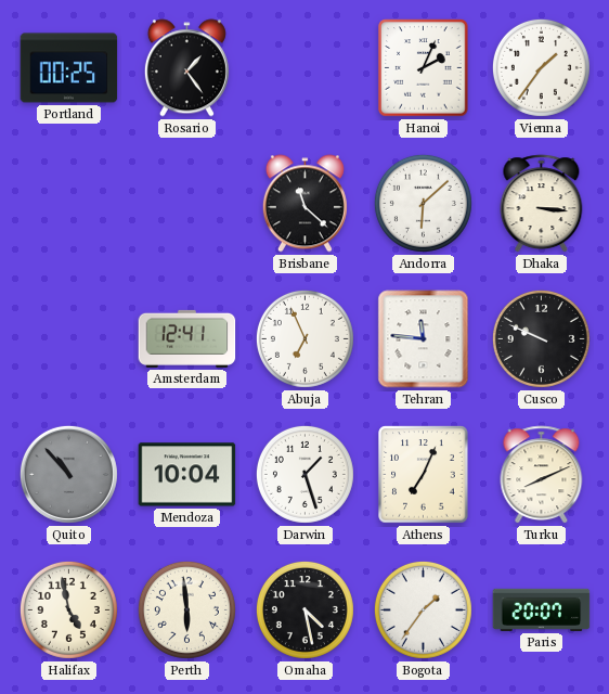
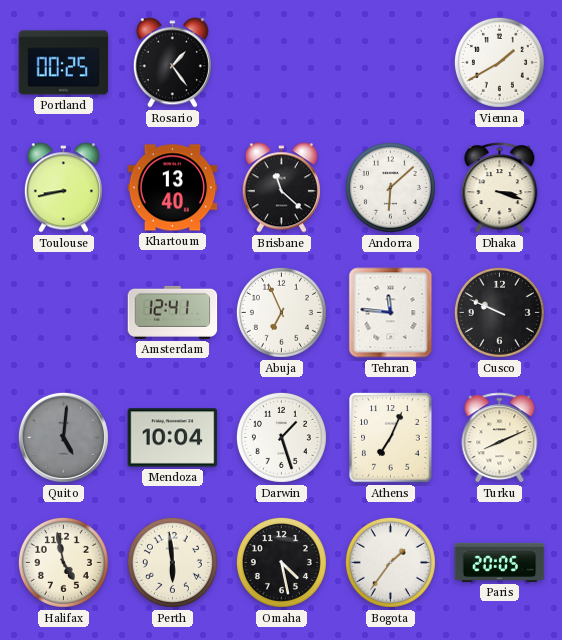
Hanoi: 2:04 -> none (424, 68)
Vienna: 1:36 -> 1:40 (499, 62)
Toulouse: none -> 8:43 (63, 188)
Khartoum: none -> 13:40 (173, 188)
Dhaka: 3:16 -> 3:18 (500, 188)
Quito: 10:53 -> 5:01 (63, 437)
Paris: 20:07 -> 20:05 (500, 562)
